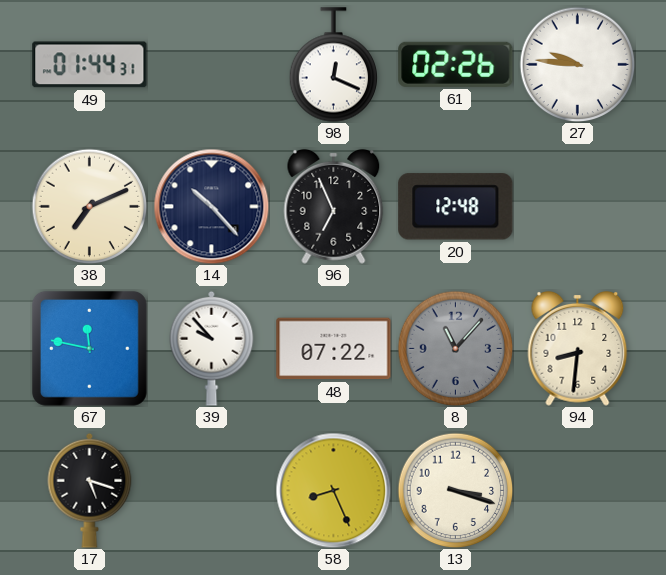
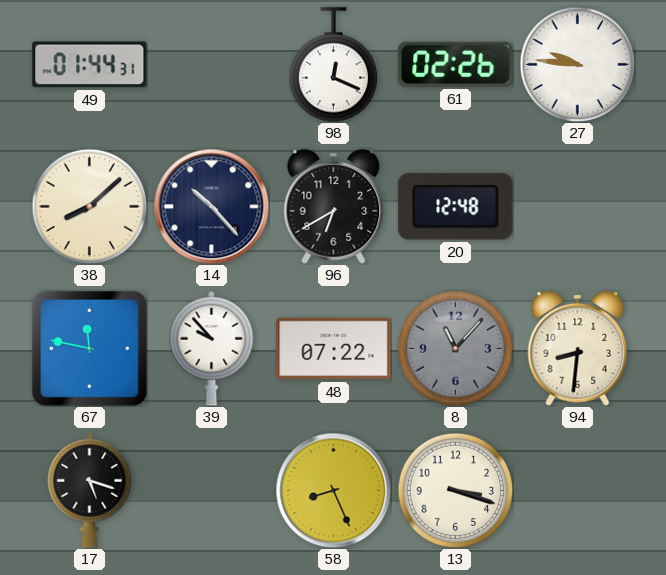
38: 7:11 -> 8:08 (89, 206)
96: 6:56 -> 6:40 (334, 206)
